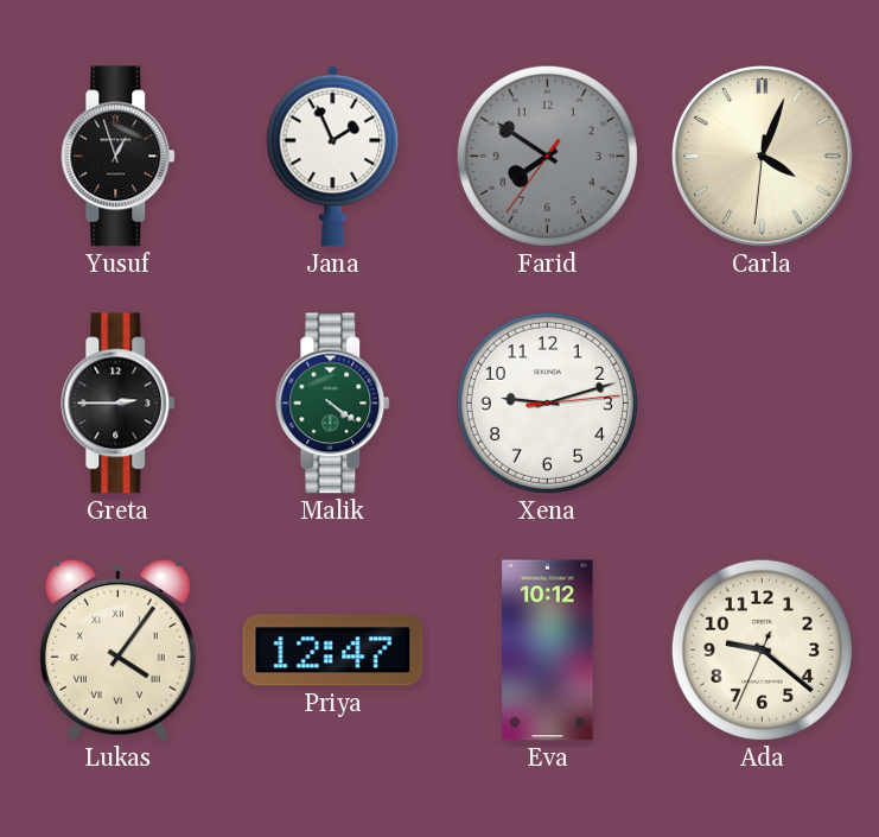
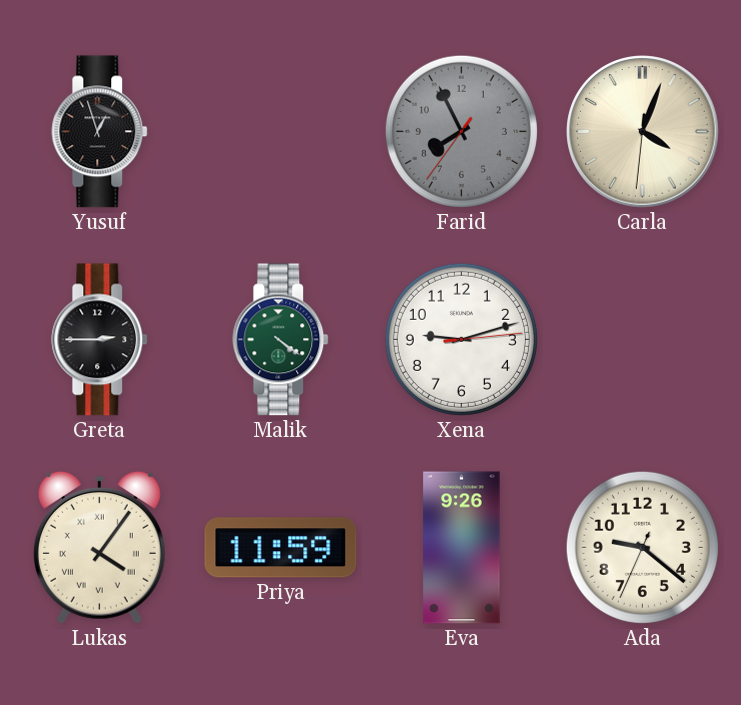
Jana: 1:56 -> none (333, 156)
Farid: 7:50 -> 7:55 (461, 131)
Priya: 12:47 -> 11:59 (281, 548)
Eva: 10:12 -> 9:26 (462, 548)
